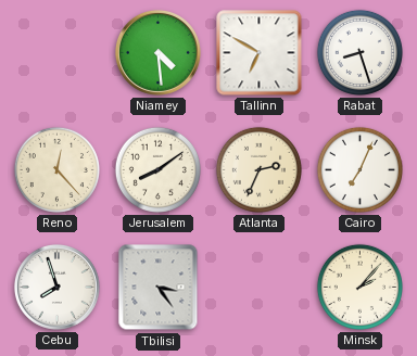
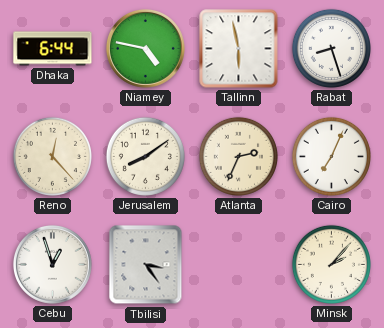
Dhaka: none -> 6:44 (53, 49)
Niamey: 4:29 -> 4:47 (145, 48)
Tallinn: 6:50 -> 5:58 (239, 49)
Cebu: 7:57 -> 12:57 (52, 264)
